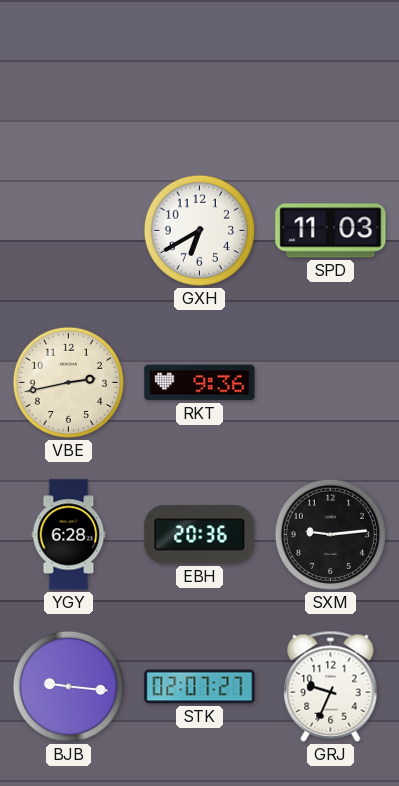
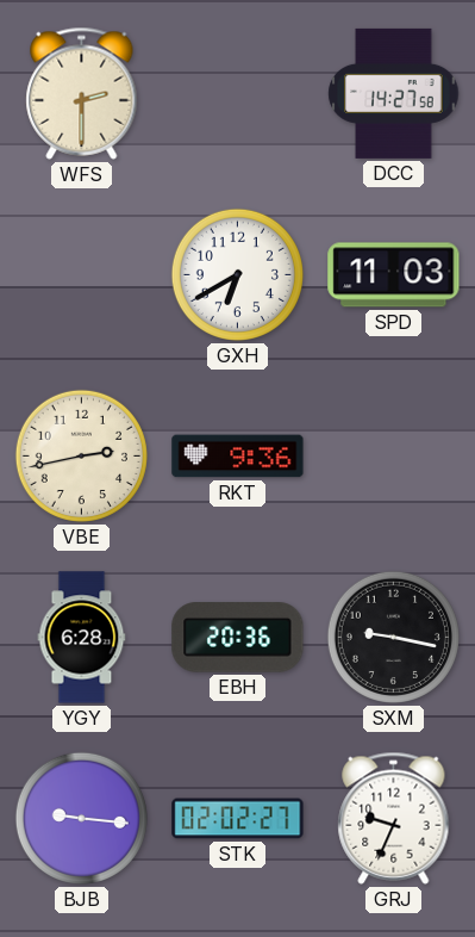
WFS: none -> 2:30 (82, 93)
DCC: none -> 14:27 (394, 93)
SXM: 9:14 -> 9:17 (393, 637)
STK: 02:07 -> 02:02 (238, 819)
